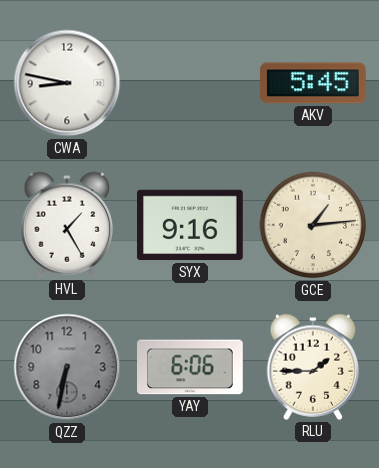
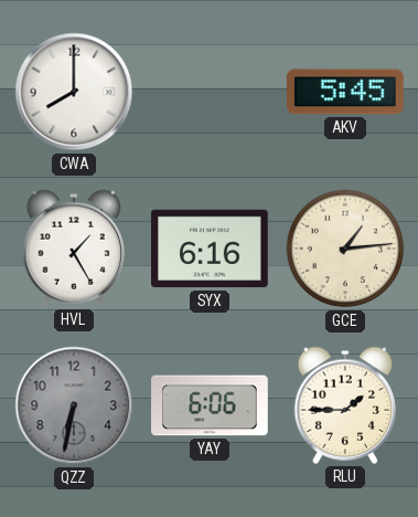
CWA: 8:47 -> 8:00 (74, 92)
SYX: 9:16 -> 6:16 (211, 249)
